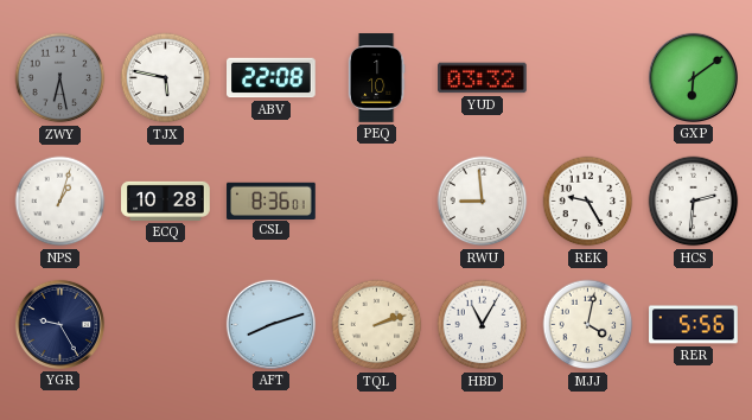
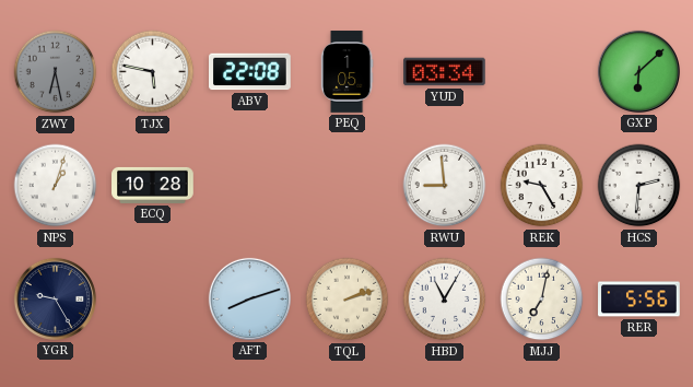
PEQ: 1:10 -> 1:05 (346, 72)
YUD: 03:32 -> 03:34 (445, 72)
GXP: 6:09 -> 6:08 (638, 71)
CSL: 8:36 -> none (272, 201)
MJJ: 4:02 -> 7:02 (542, 300)
